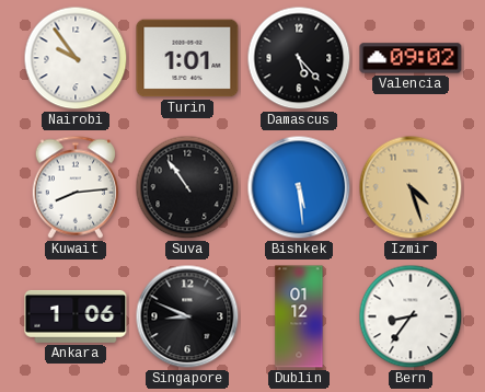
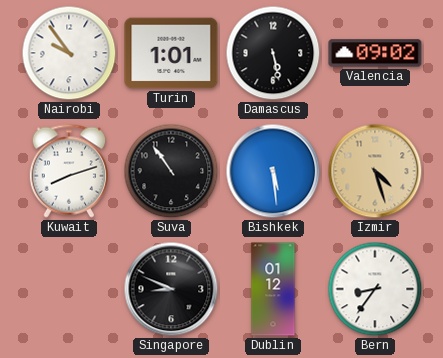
Damascus: 5:23 -> 5:28 (273, 53)
Kuwait: 8:14 -> 8:12 (68, 171)
Ankara: 1:06 -> none (76, 316)
